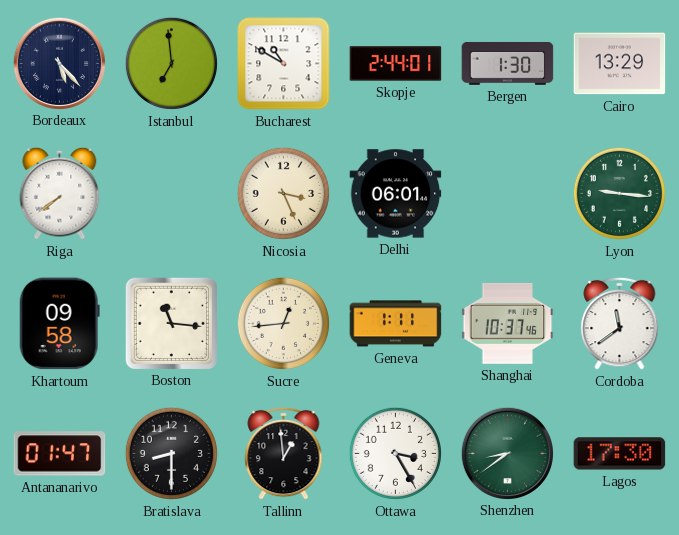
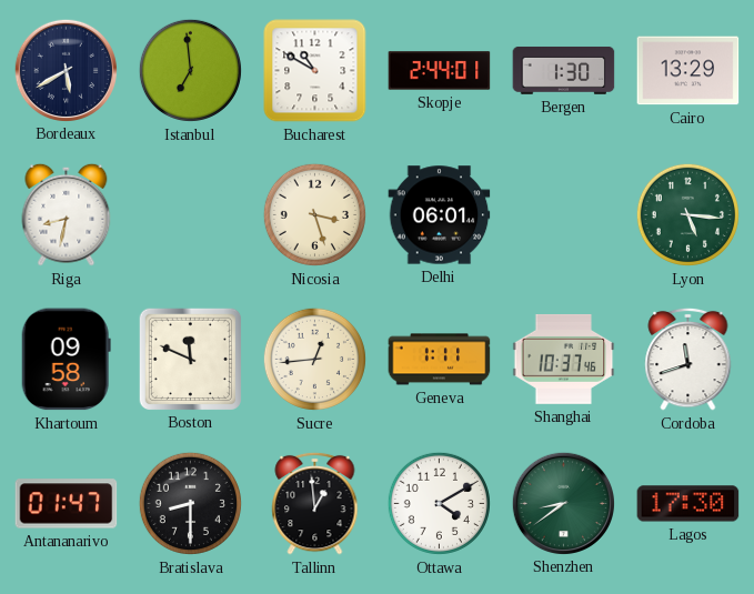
Bordeaux: 5:23 -> 5:40 (66, 70)
Riga: 7:39 -> 8:32 (67, 214)
Nicosia: 3:26 -> 3:27 (314, 214)
Lyon: 9:16 -> 5:16 (687, 214)
Boston: 11:16 -> 11:49 (190, 359)
Cordoba: 11:39 -> 11:42 (688, 359)
Ottawa: 3:25 -> 4:10 (439, 503)
